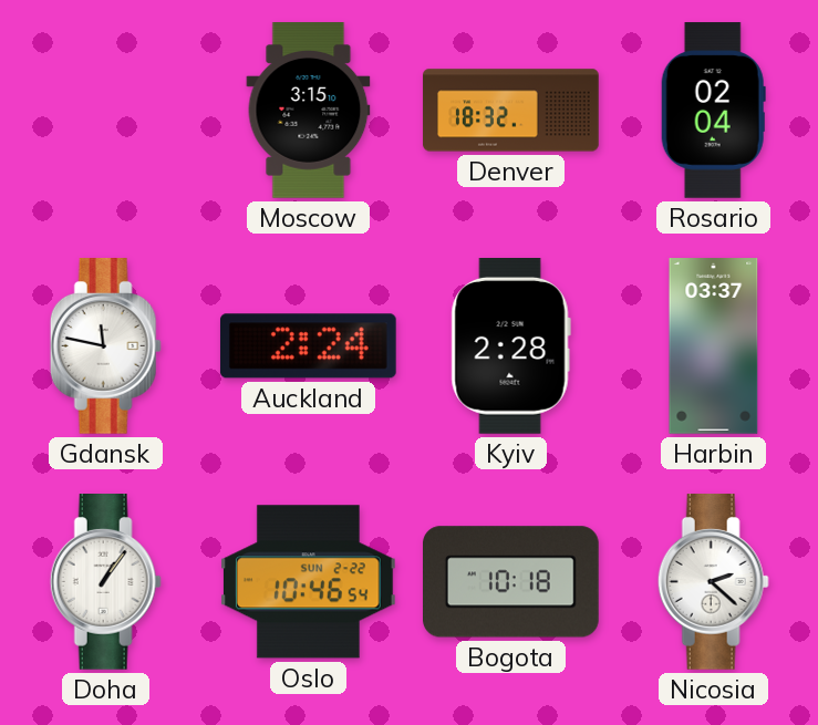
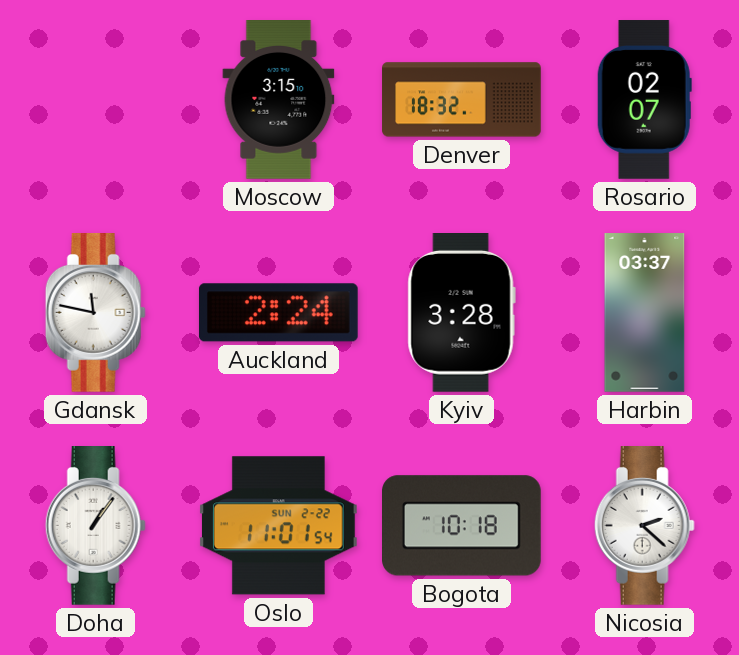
Rosario: 02:04 -> 02:07 (644, 100)
Kyiv: 2:28 -> 3:28 (461, 313)
Oslo: 10:46 -> 11:01 (278, 526)
